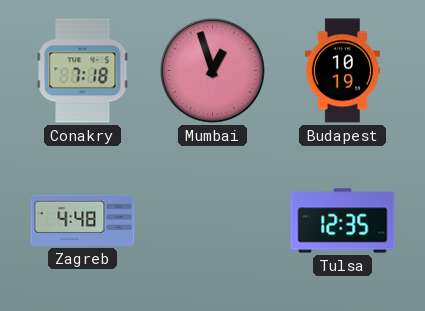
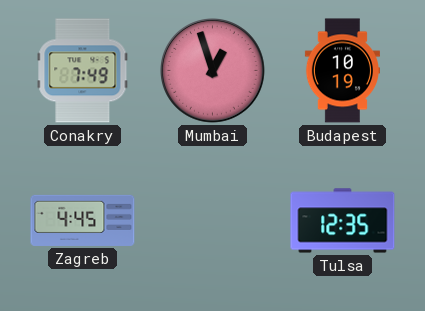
Conakry: 7:18 -> 7:49 (83, 71)
Zagreb: 4:48 -> 4:45 (83, 220)
